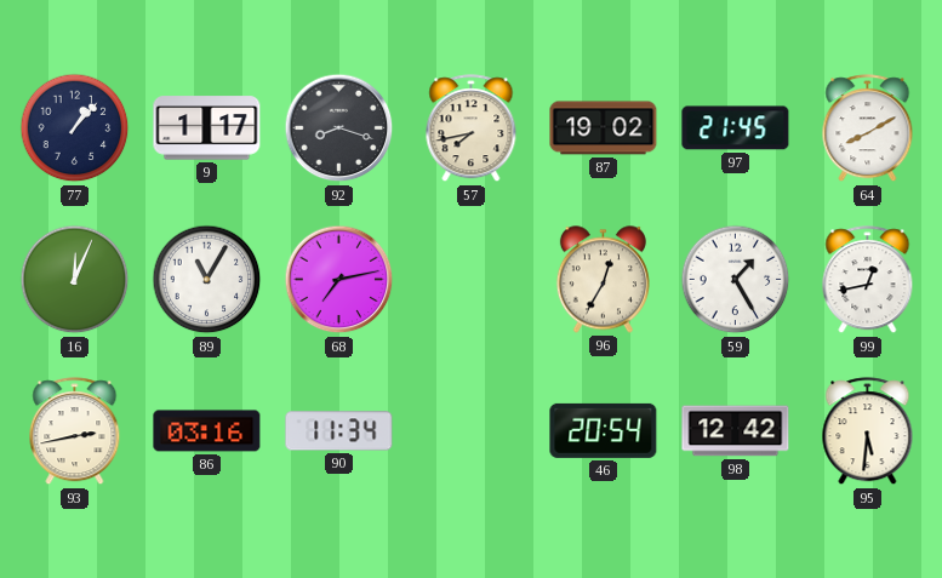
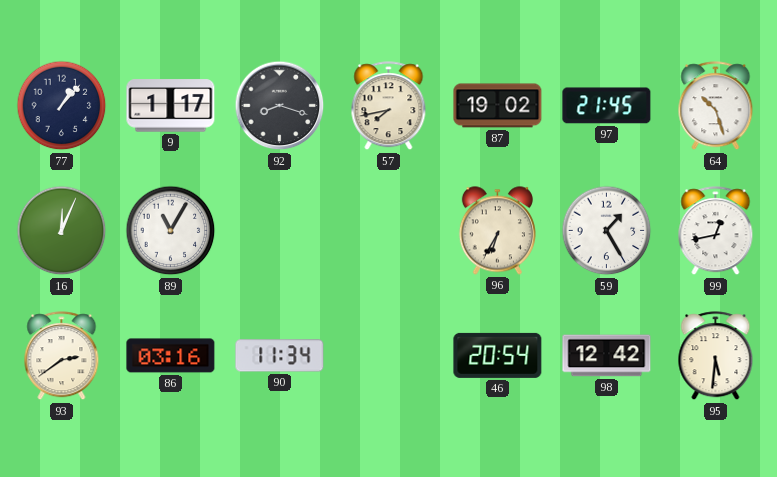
64: 8:10 -> 10:27 (716, 106)
68: 7:13 -> none (339, 280)
96: 12:35 -> 6:35 (497, 231)
93: 2:43 -> 2:39 (62, 356)
